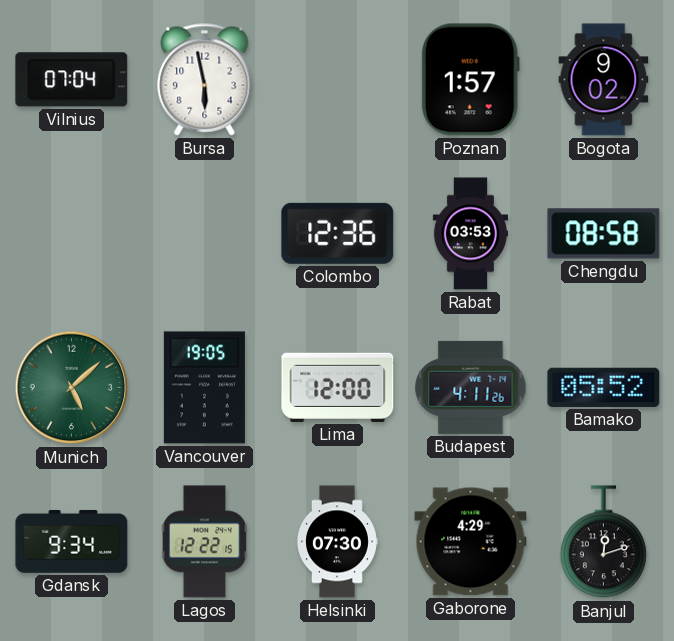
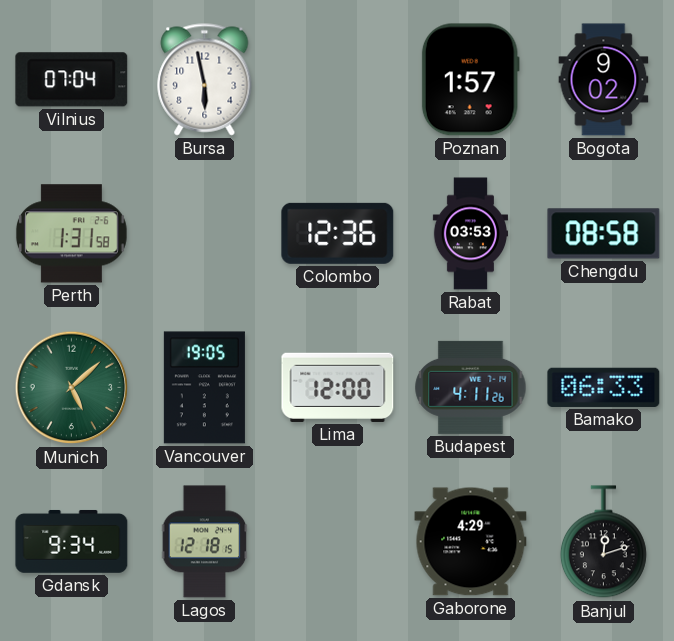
Perth: none -> 1:31 (71, 234)
Bamako: 05:52 -> 06:33 (604, 387)
Lagos: 12:22 -> 12:18 (205, 542)
Helsinki: 07:30 -> none (338, 542)
